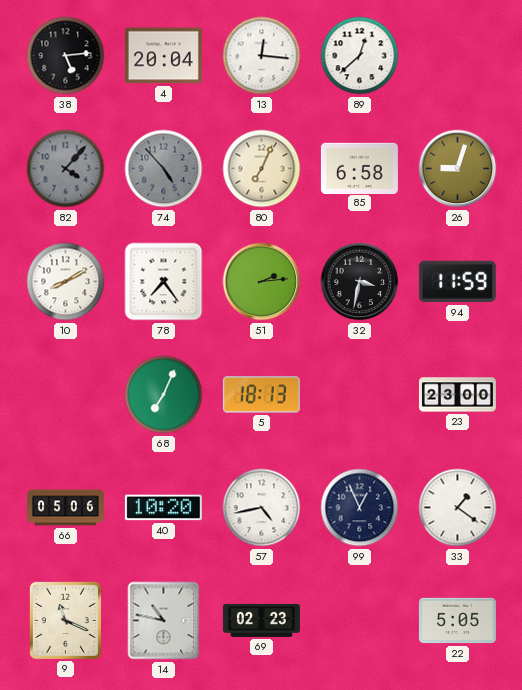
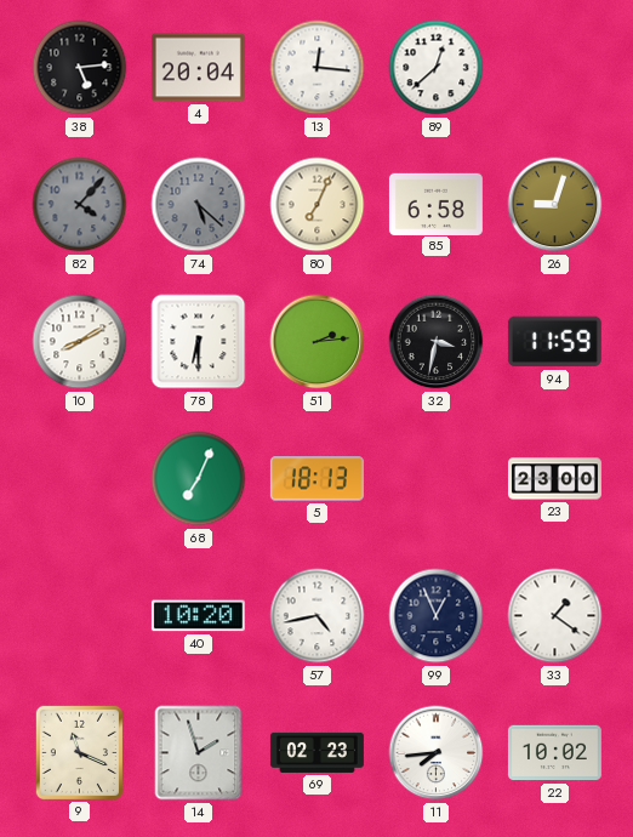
74: 4:53 -> 5:22 (199, 205)
78: 7:24 -> 6:30 (199, 342)
66: 05:06 -> none (65, 508)
14: 10:47 -> 1:57 (199, 753)
11: none -> 7:44 (437, 753)
22: 5:05 -> 10:02 (554, 753)
